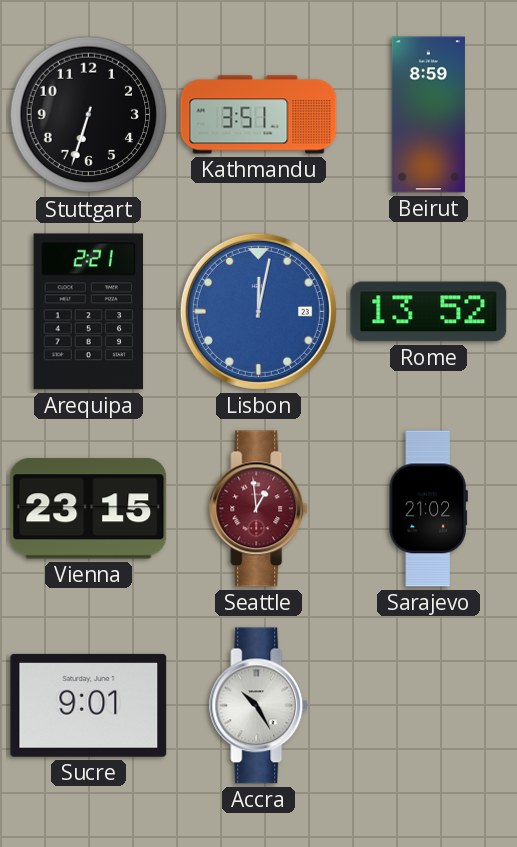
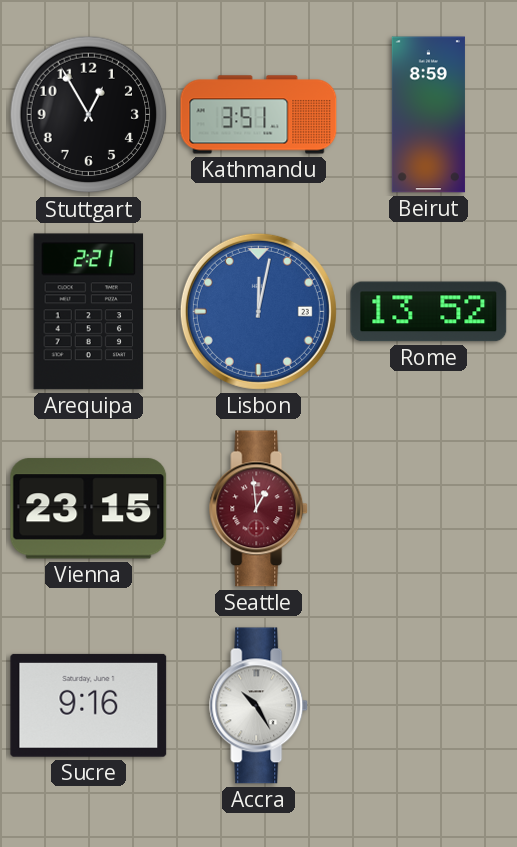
Stuttgart: 6:33 -> 12:55 (89, 115)
Sarajevo: 21:02 -> none (428, 509)
Sucre: 9:01 -> 9:16 (89, 705)
